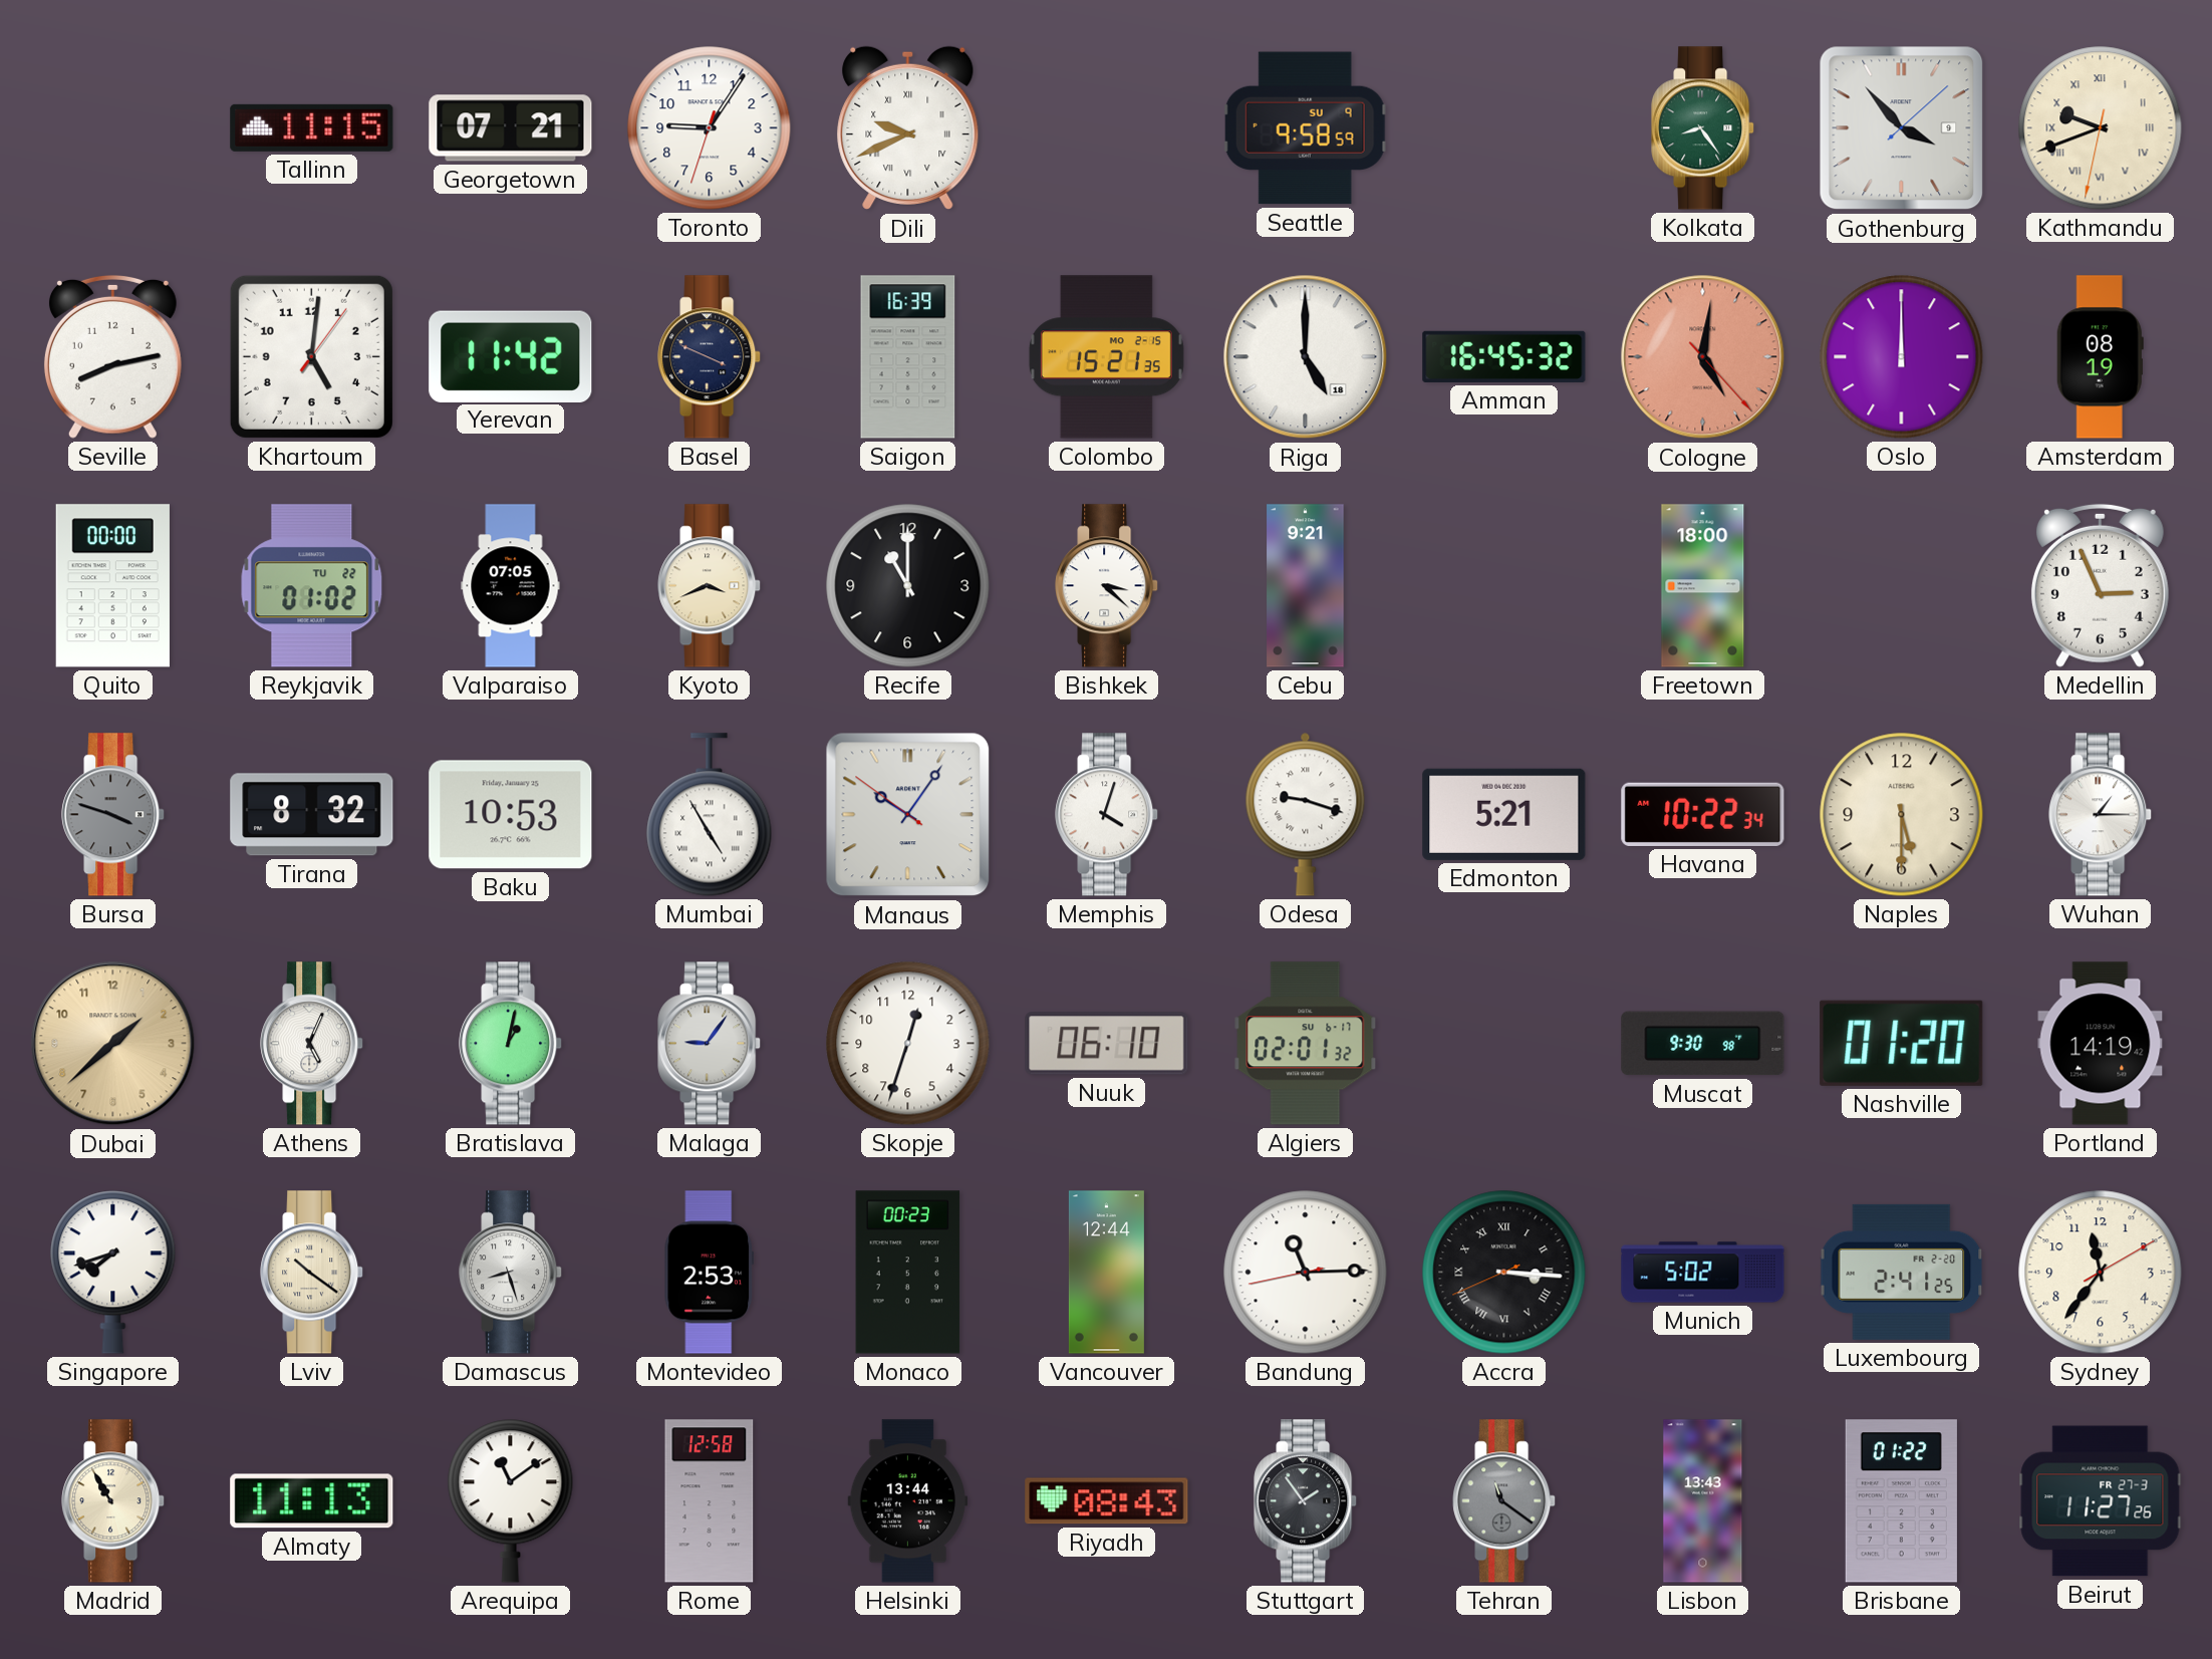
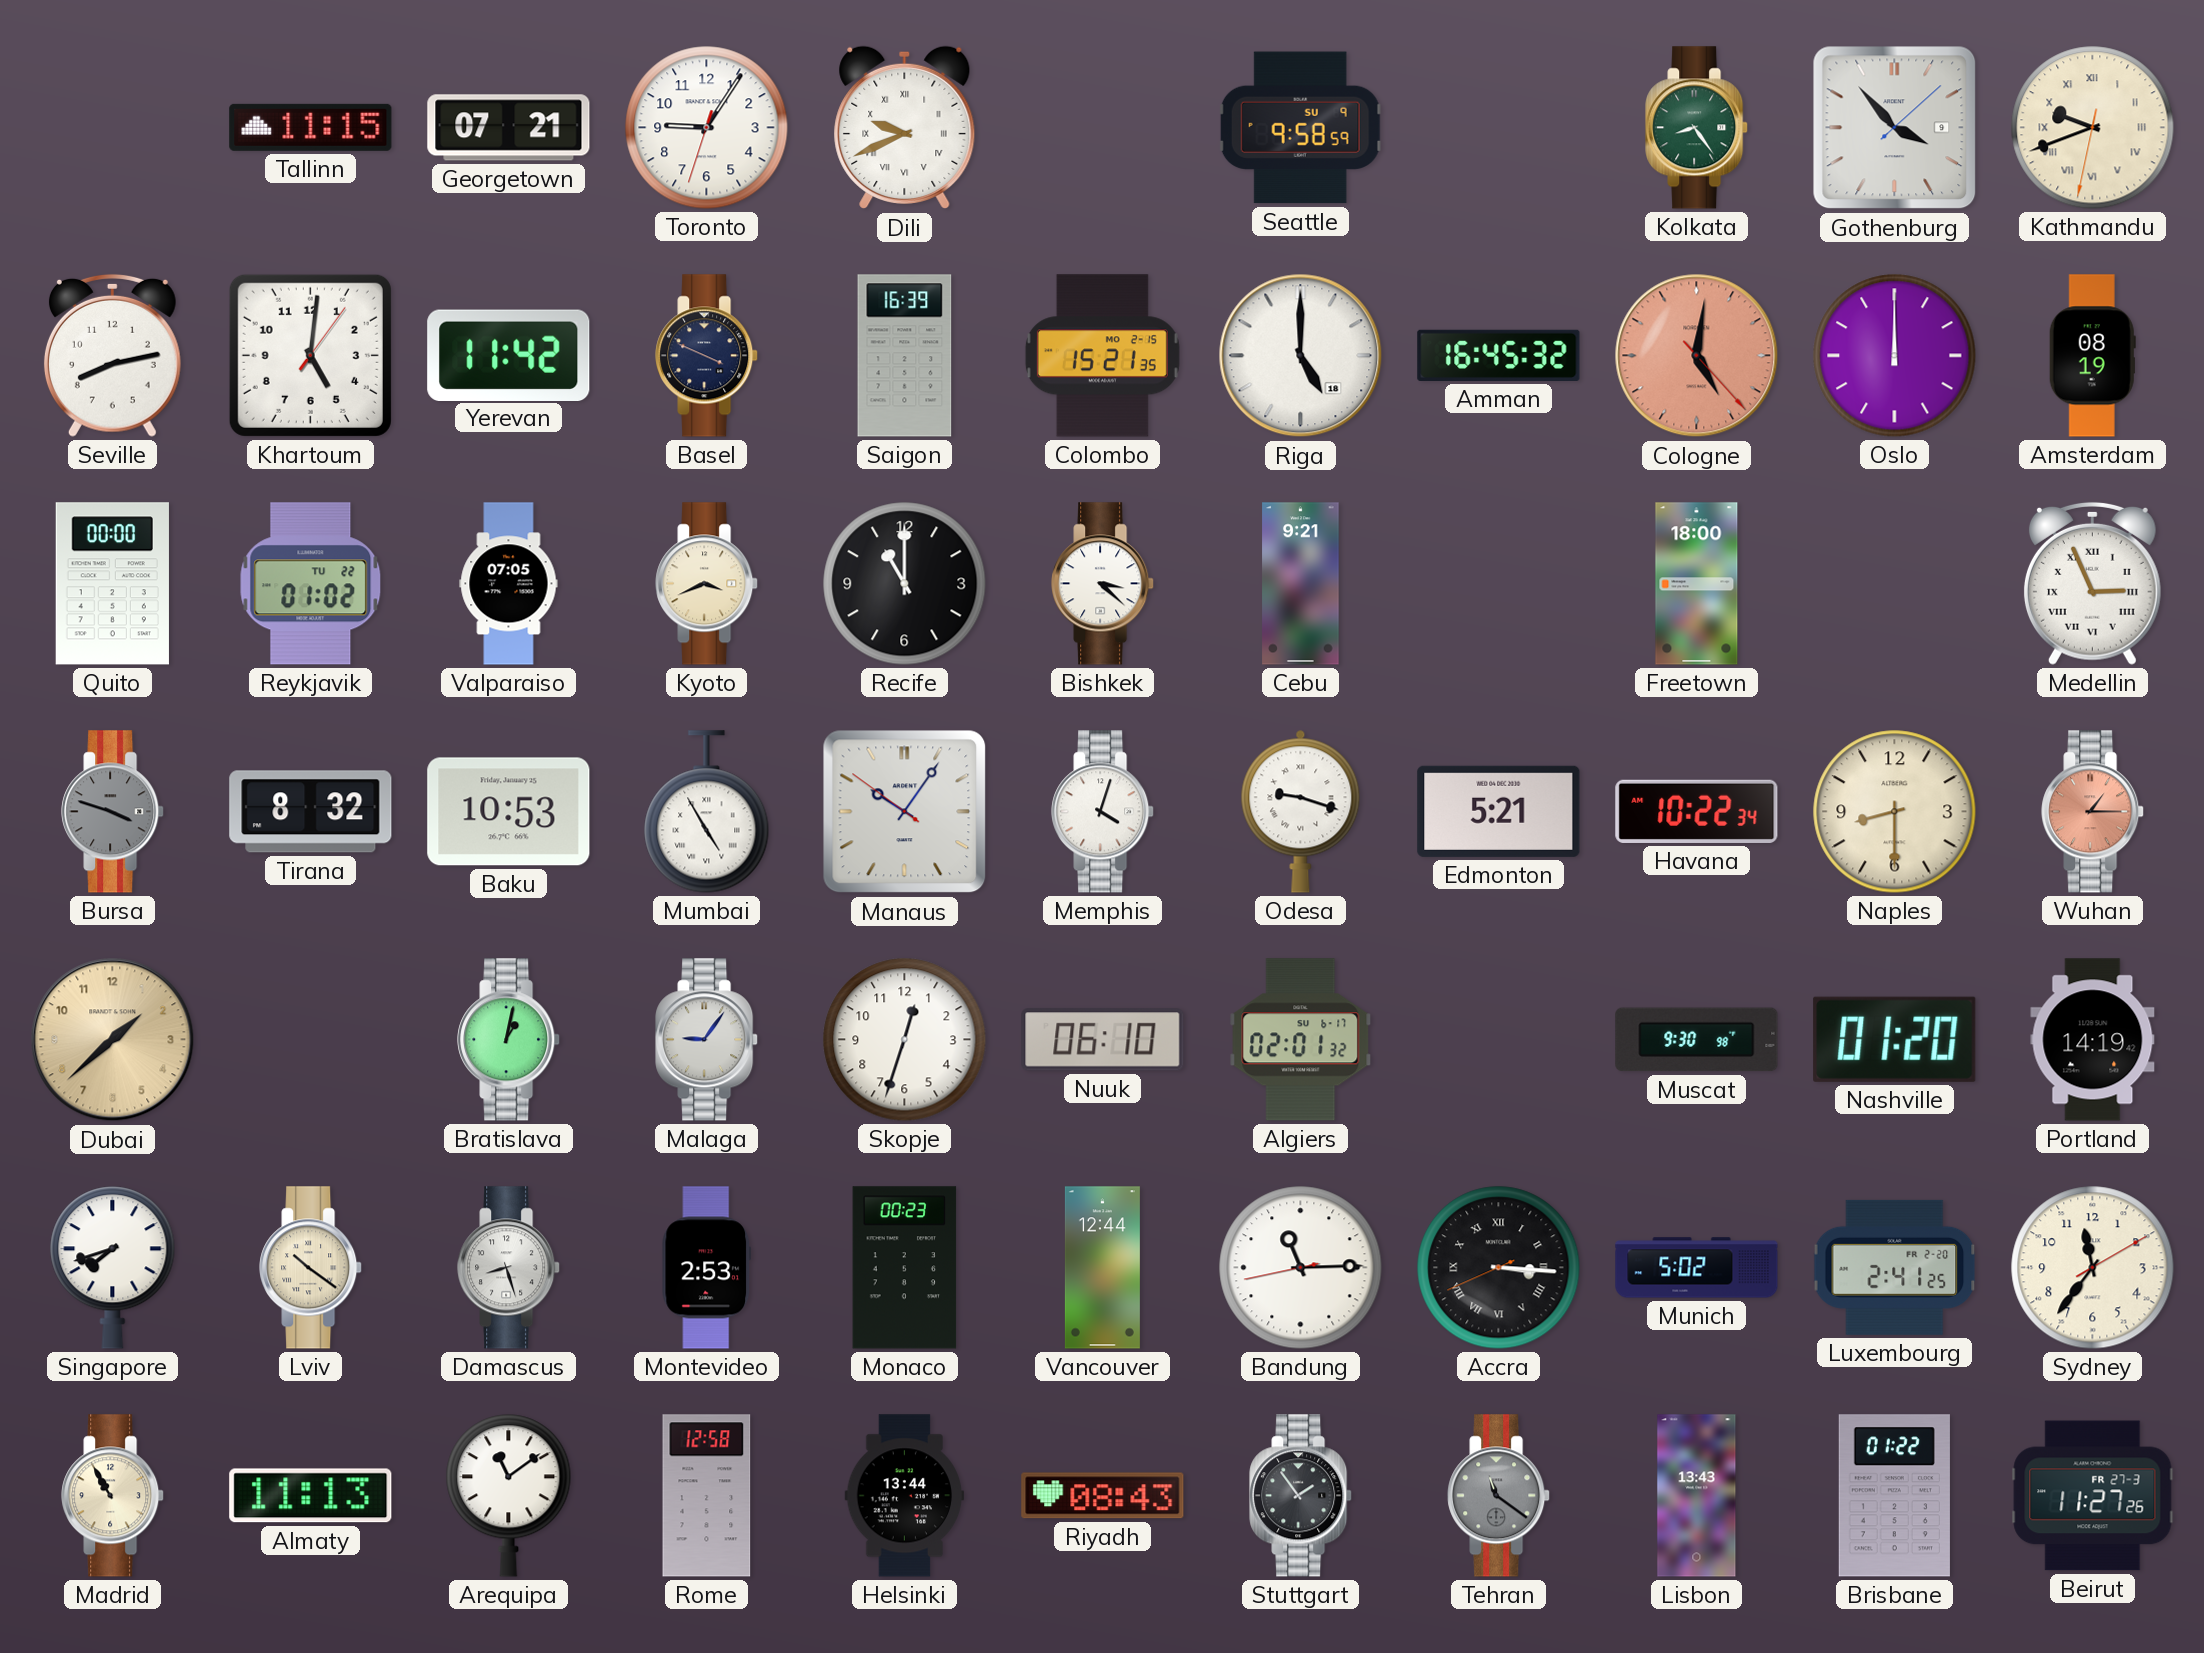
Medellin numerals: Arabic -> Roman (2092, 583)
Naples: 5:30 -> 8:30 (1895, 812)
Wuhan dial: white -> salmon (2093, 812)
Athens: 5:04 -> none (312, 1044)
